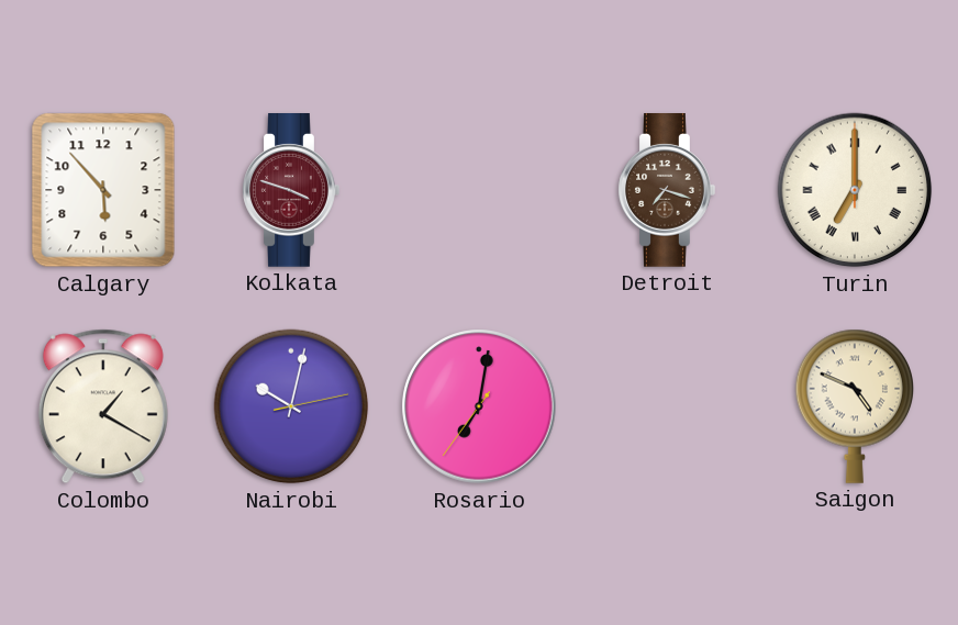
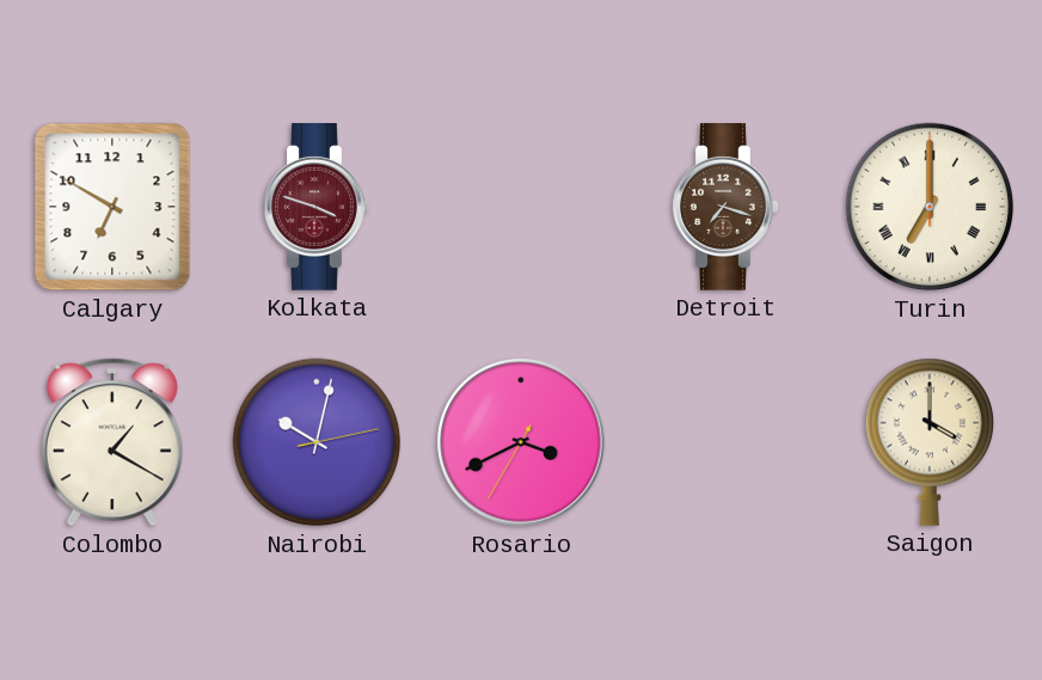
Calgary: 5:53 -> 6:50 (112, 207)
Rosario: 7:01 -> 3:40 (521, 442)
Saigon: 4:49 -> 4:00 (930, 442)
